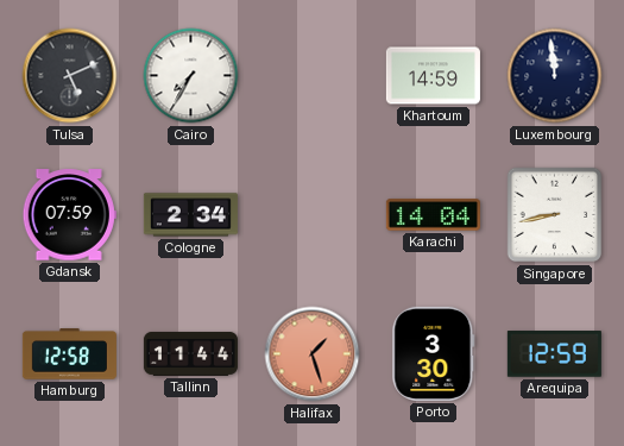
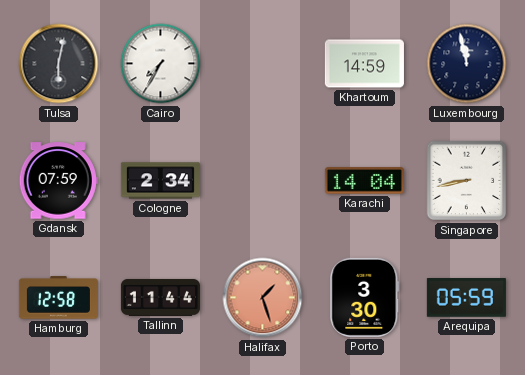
Tulsa: 5:11 -> 6:02 (59, 64)
Luxembourg: 11:59 -> 11:58 (467, 64)
Arequipa: 12:59 -> 05:59 (466, 298)
